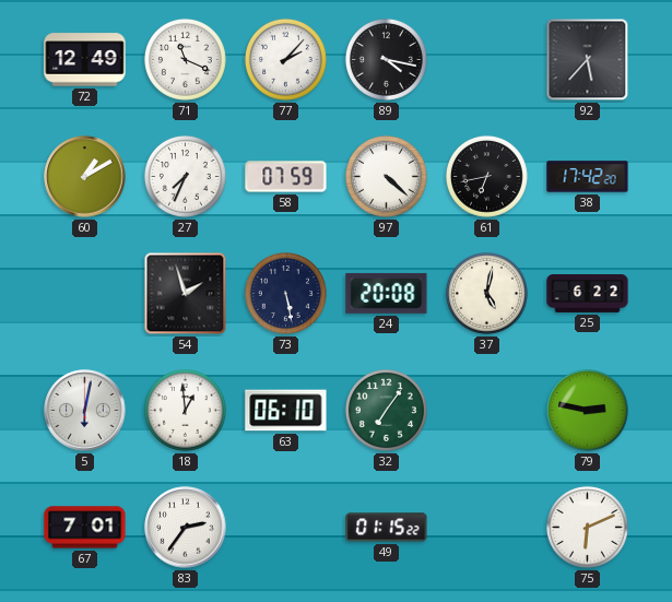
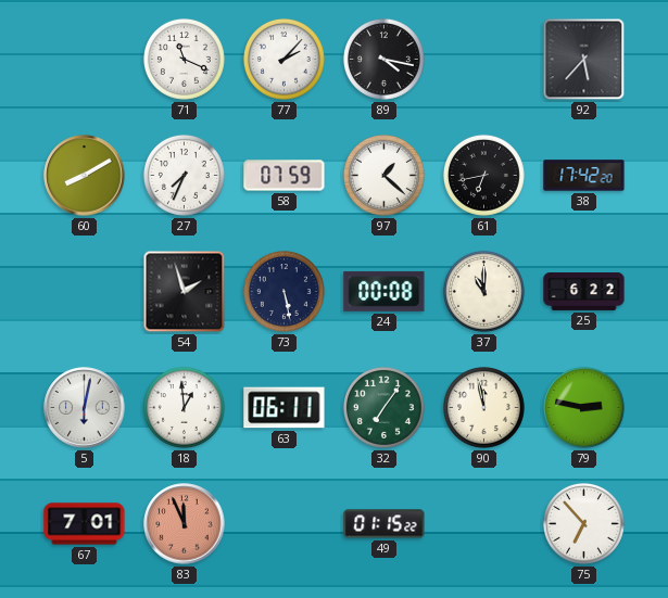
72: 12:49 -> none (85, 60)
60: 1:10 -> 8:10 (85, 176)
97: 4:22 -> 1:22 (383, 175)
24: 20:08 -> 00:08 (385, 291)
37: 5:02 -> 11:00 (483, 291)
63: 06:10 -> 06:11 (285, 408)
90: none -> 11:58 (483, 407)
83: 2:36 -> 11:56 (185, 524)
83 dial: white -> salmon (185, 524)
75: 6:11 -> 6:53 (583, 523)
